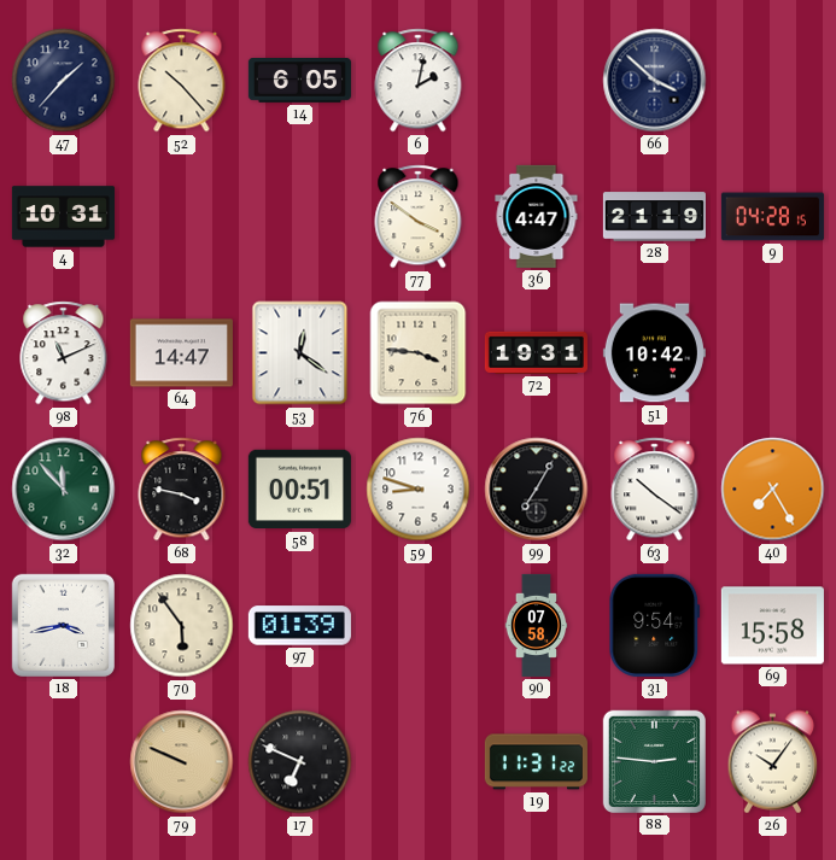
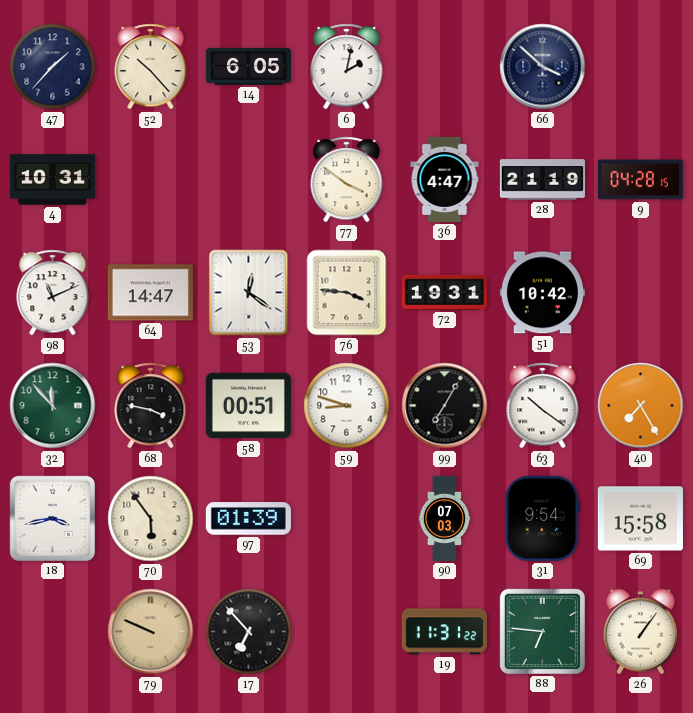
90: 07:58 -> 07:03 (445, 518)
17: 6:49 -> 6:53 (249, 632)
88: 2:46 -> 6:46 (542, 631)
26: 10:06 -> 1:06 (641, 632)
